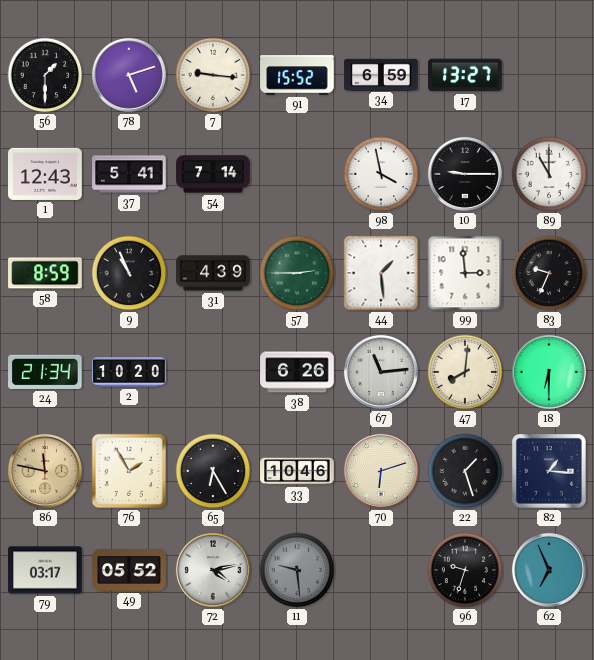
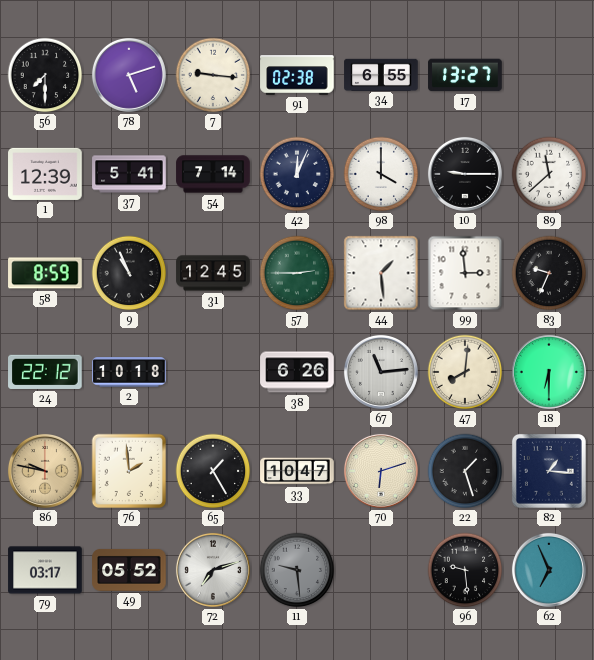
56: 1:30 -> 7:30 (45, 75)
91: 15:52 -> 02:38 (297, 75)
34: 6:59 -> 6:55 (381, 74)
1: 12:43 -> 12:39 (45, 174)
42: none -> 12:04 (297, 174)
98: 3:58 -> 4:00 (381, 174)
89: 11:00 -> 11:38 (549, 174)
31: 4:39 -> 12:45 (213, 273)
24: 21:34 -> 22:12 (45, 372)
2: 10:20 -> 10:18 (129, 372)
86: 11:47 -> 9:47 (45, 471)
76: 1:55 -> 1:59 (129, 471)
65: 6:25 -> 1:25 (213, 471)
33: 10:46 -> 10:47 (297, 471)
72: 4:13 -> 7:12 (213, 570)
96: 9:33 -> 9:29 (465, 570)
